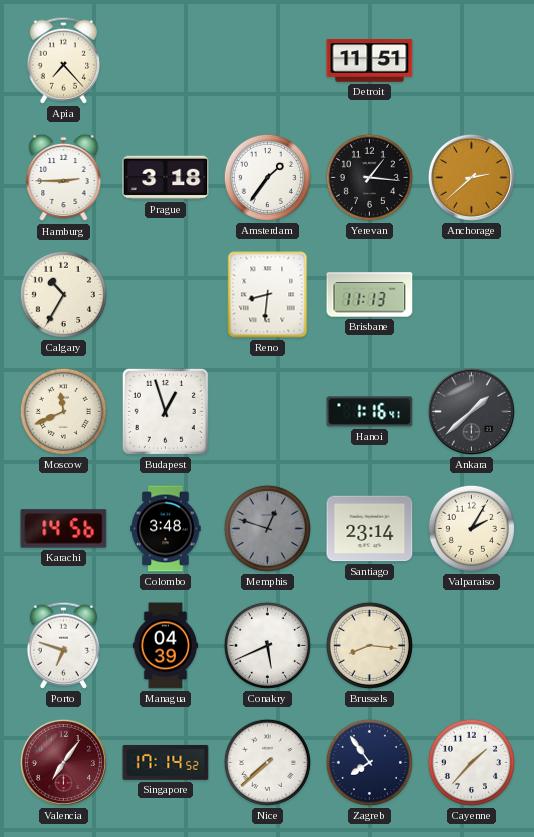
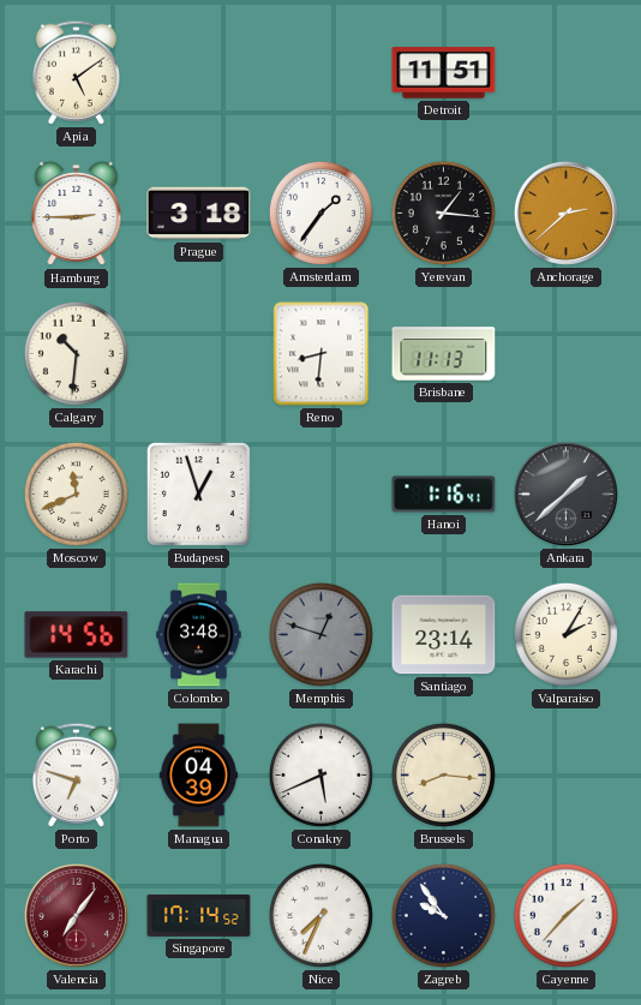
Apia: 7:23 -> 5:09 (76, 72)
Calgary: 10:35 -> 10:31 (76, 353)
Nice: 7:38 -> 7:34 (320, 915)
Zagreb: 7:54 -> 9:54 (443, 915)
